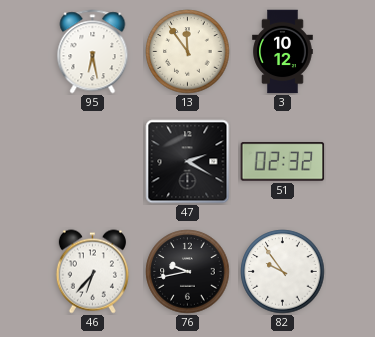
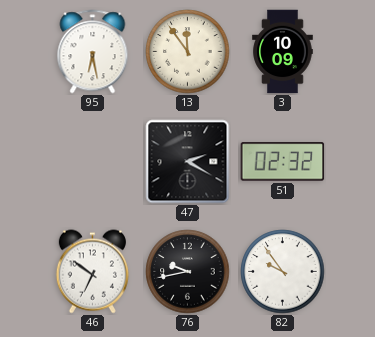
3: 10:12 -> 10:09 (283, 52)
46: 6:37 -> 6:51 (92, 272)
